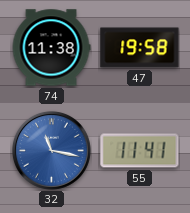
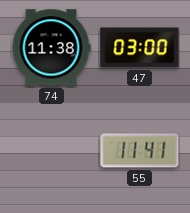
47: 19:58 -> 03:00 (140, 48)
32: 11:17 -> none (51, 150)
